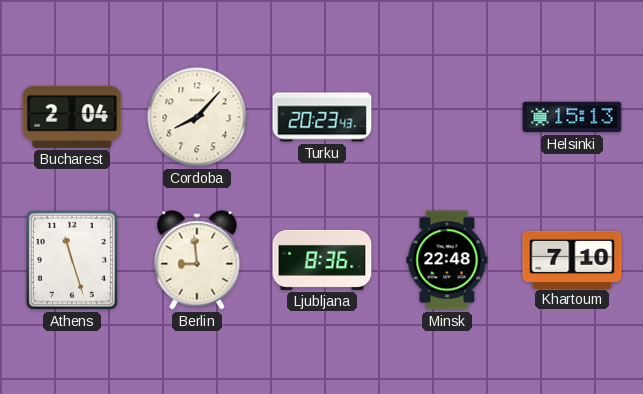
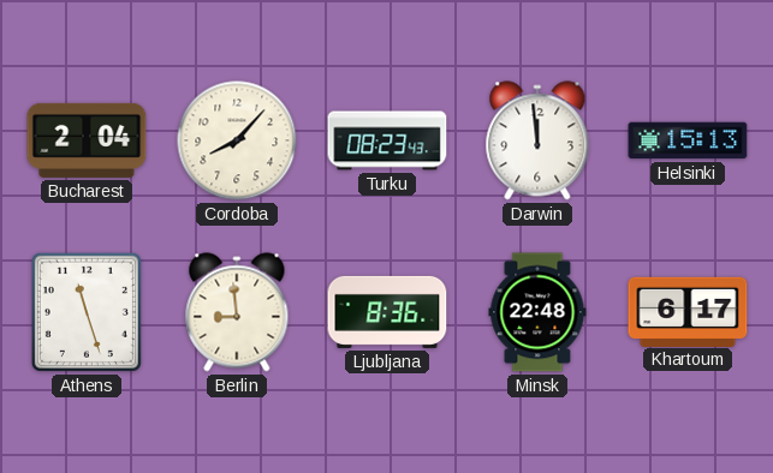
Turku: 20:23 -> 08:23 (387, 140)
Darwin: none -> 11:59 (537, 140)
Khartoum: 7:10 -> 6:17 (688, 311)
